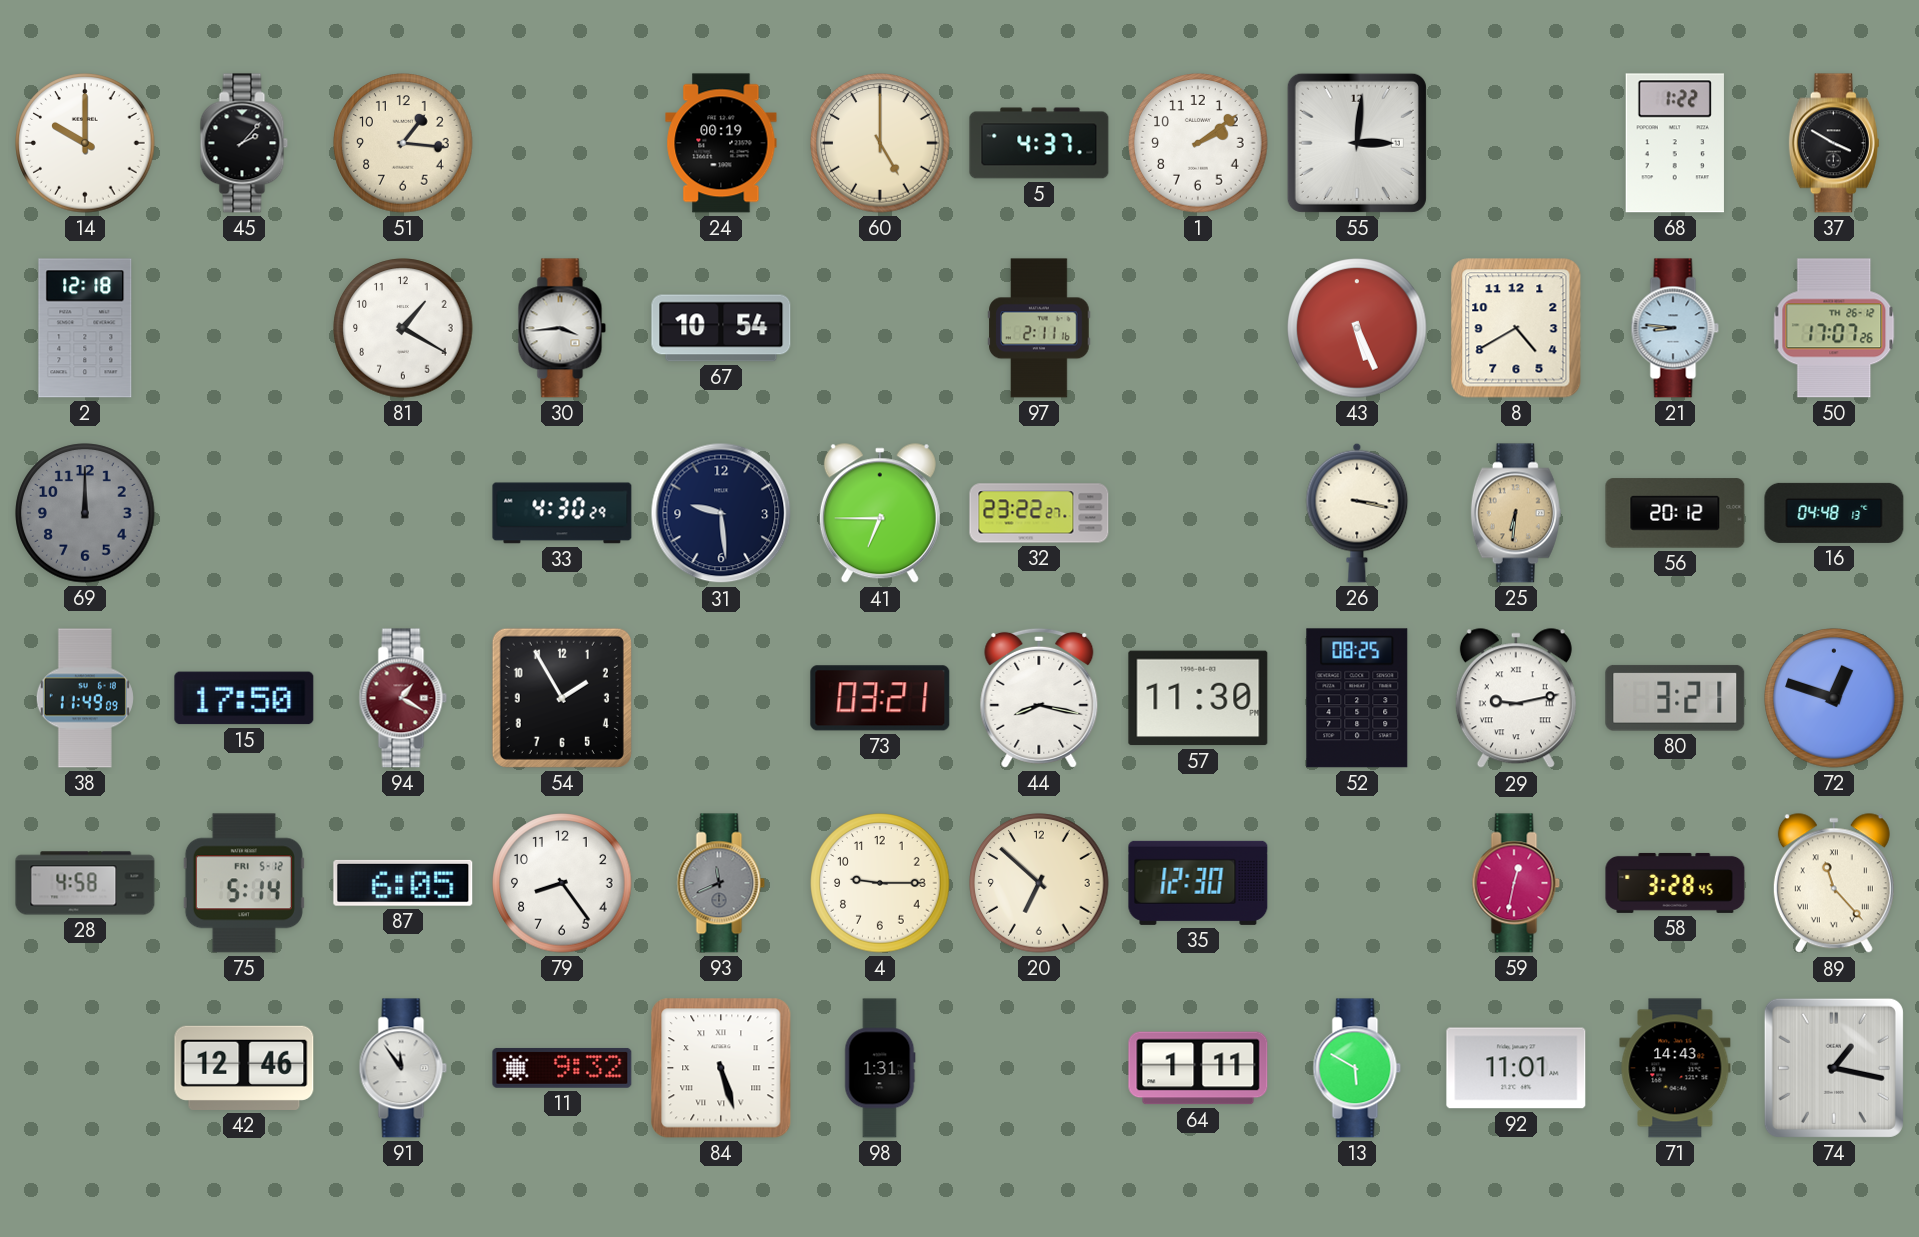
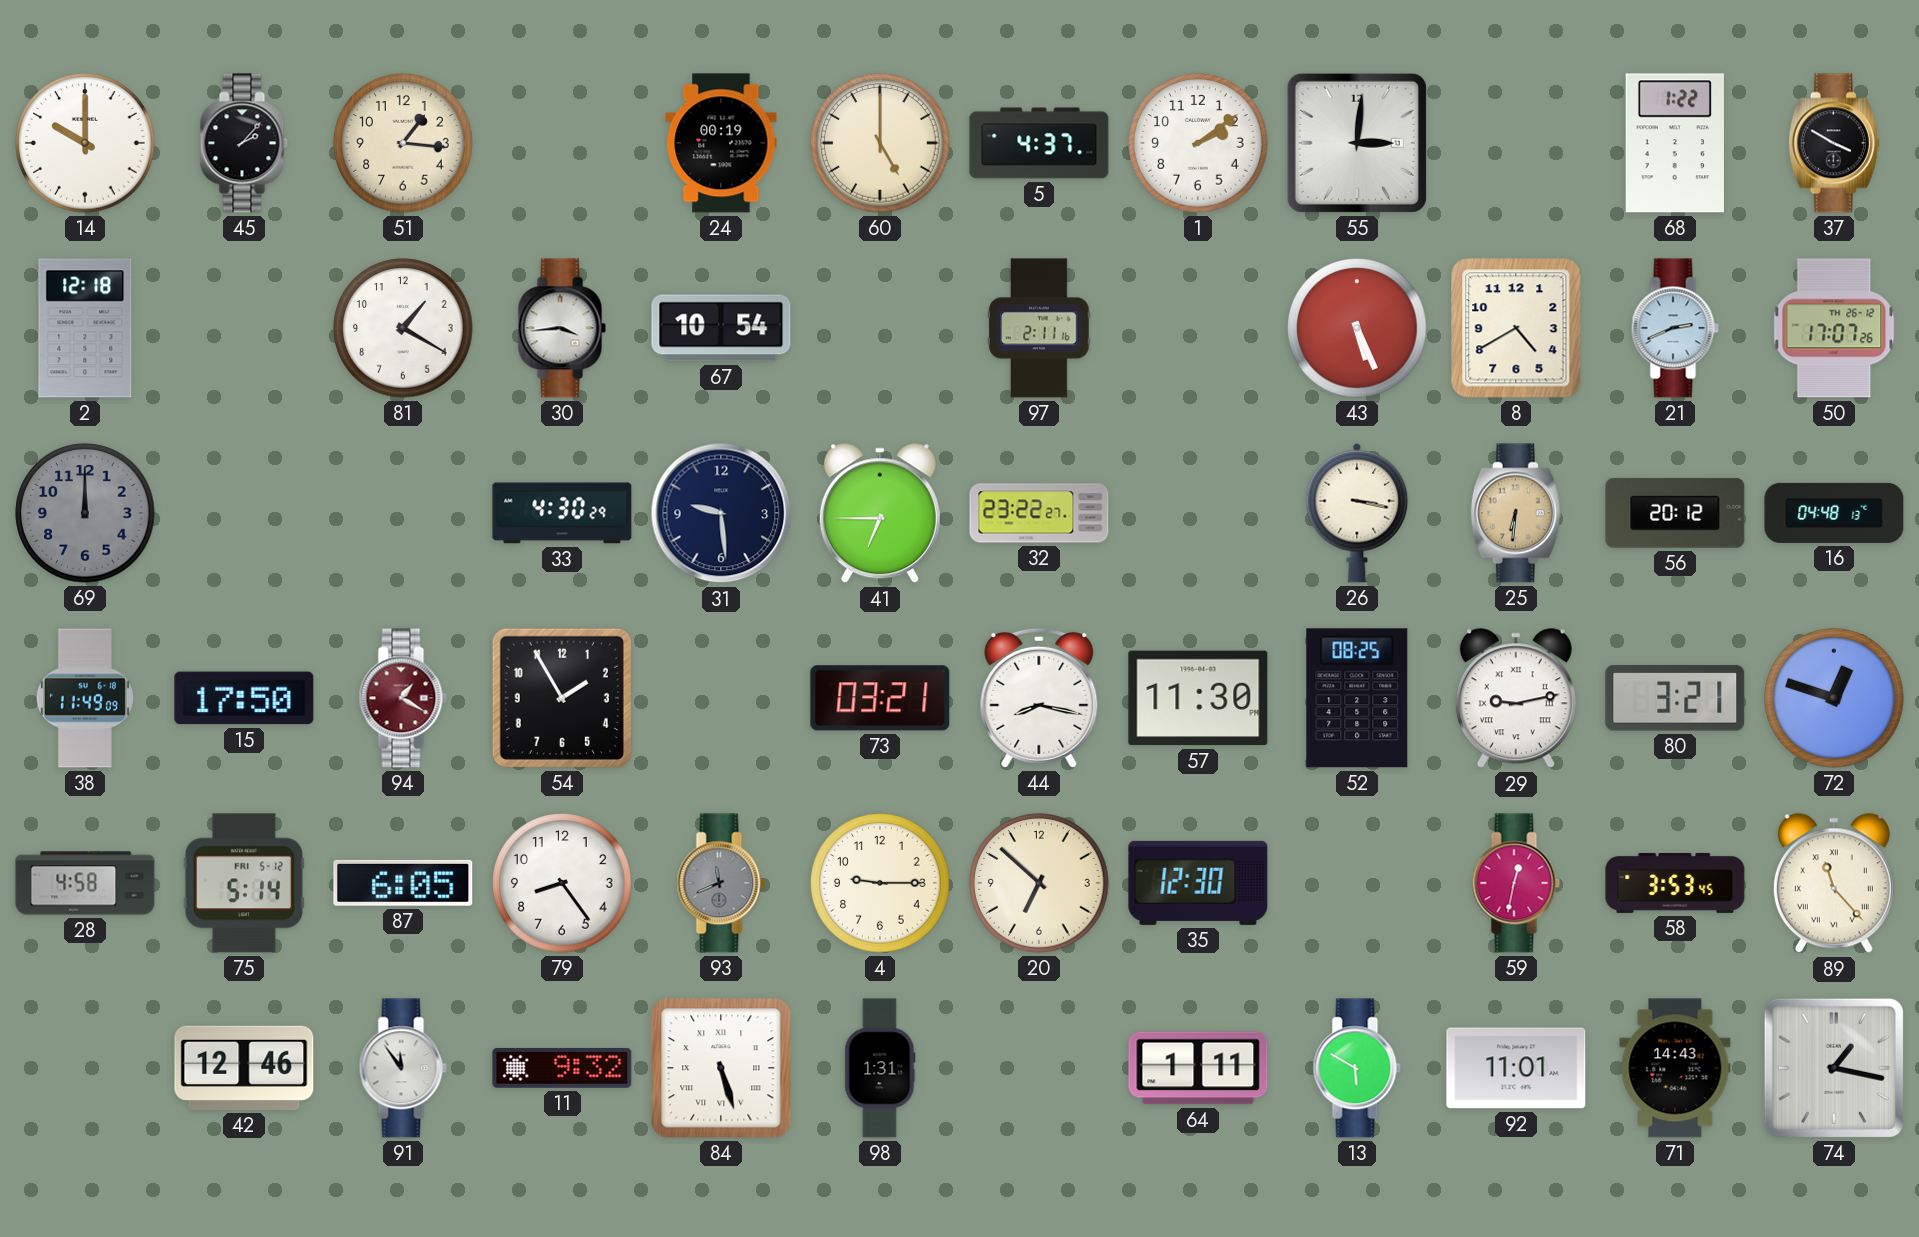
21: 8:46 -> 2:41 (1675, 328)
58: 3:28 -> 3:53 (1675, 883)
